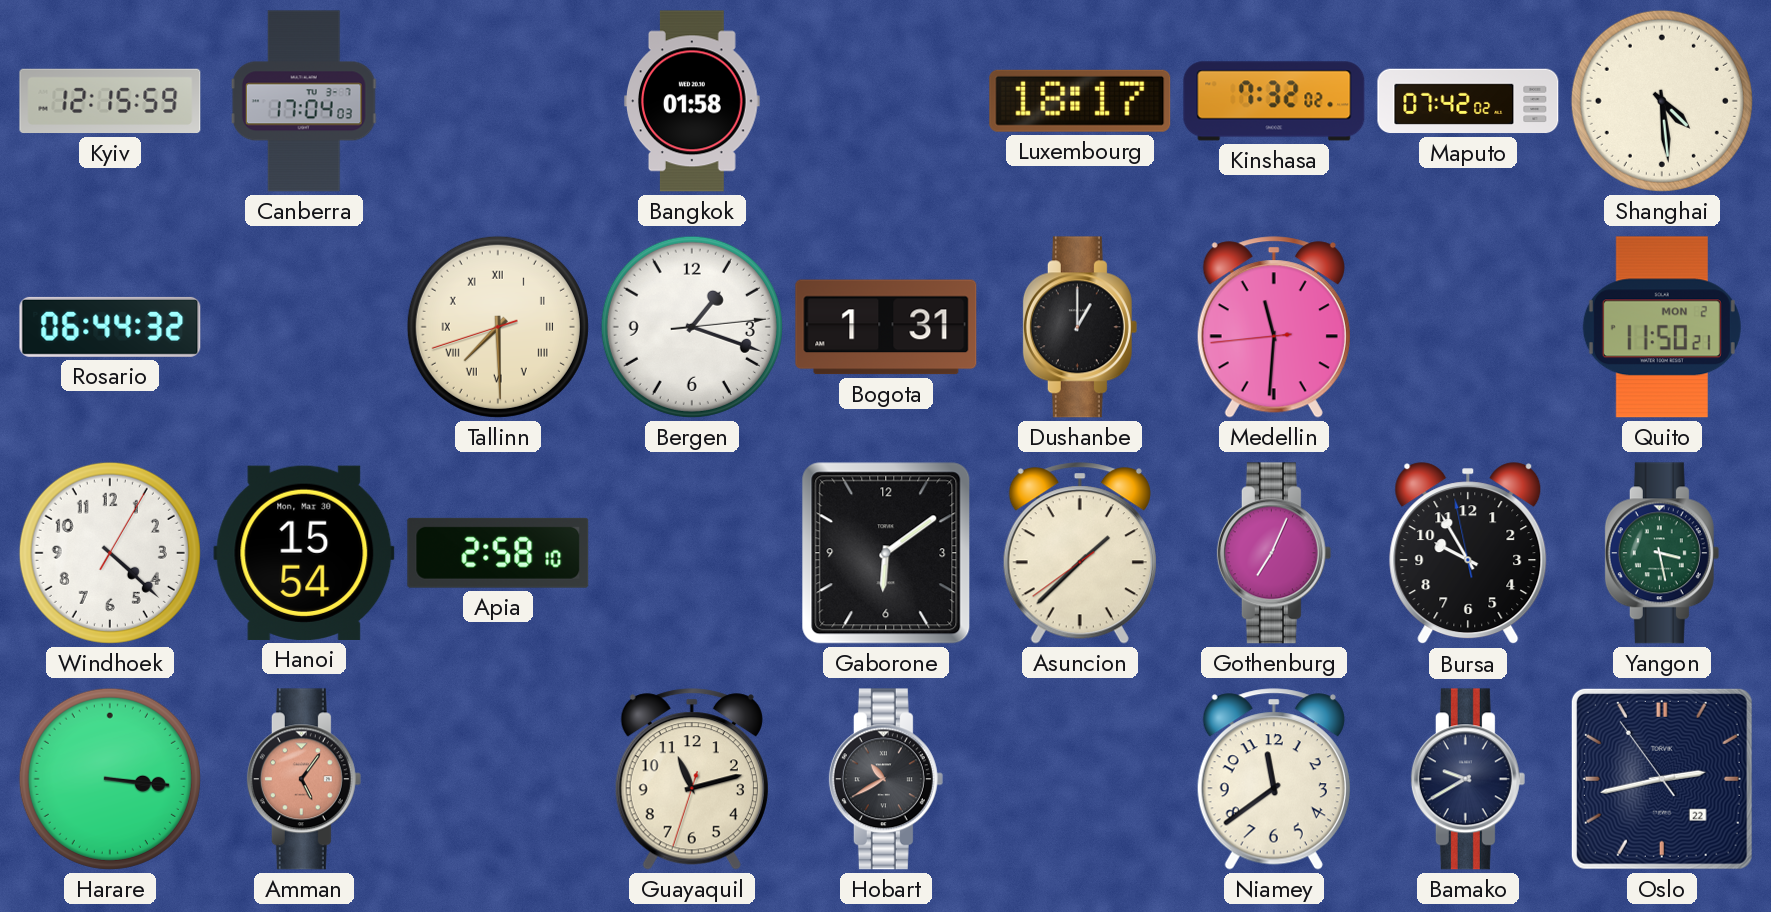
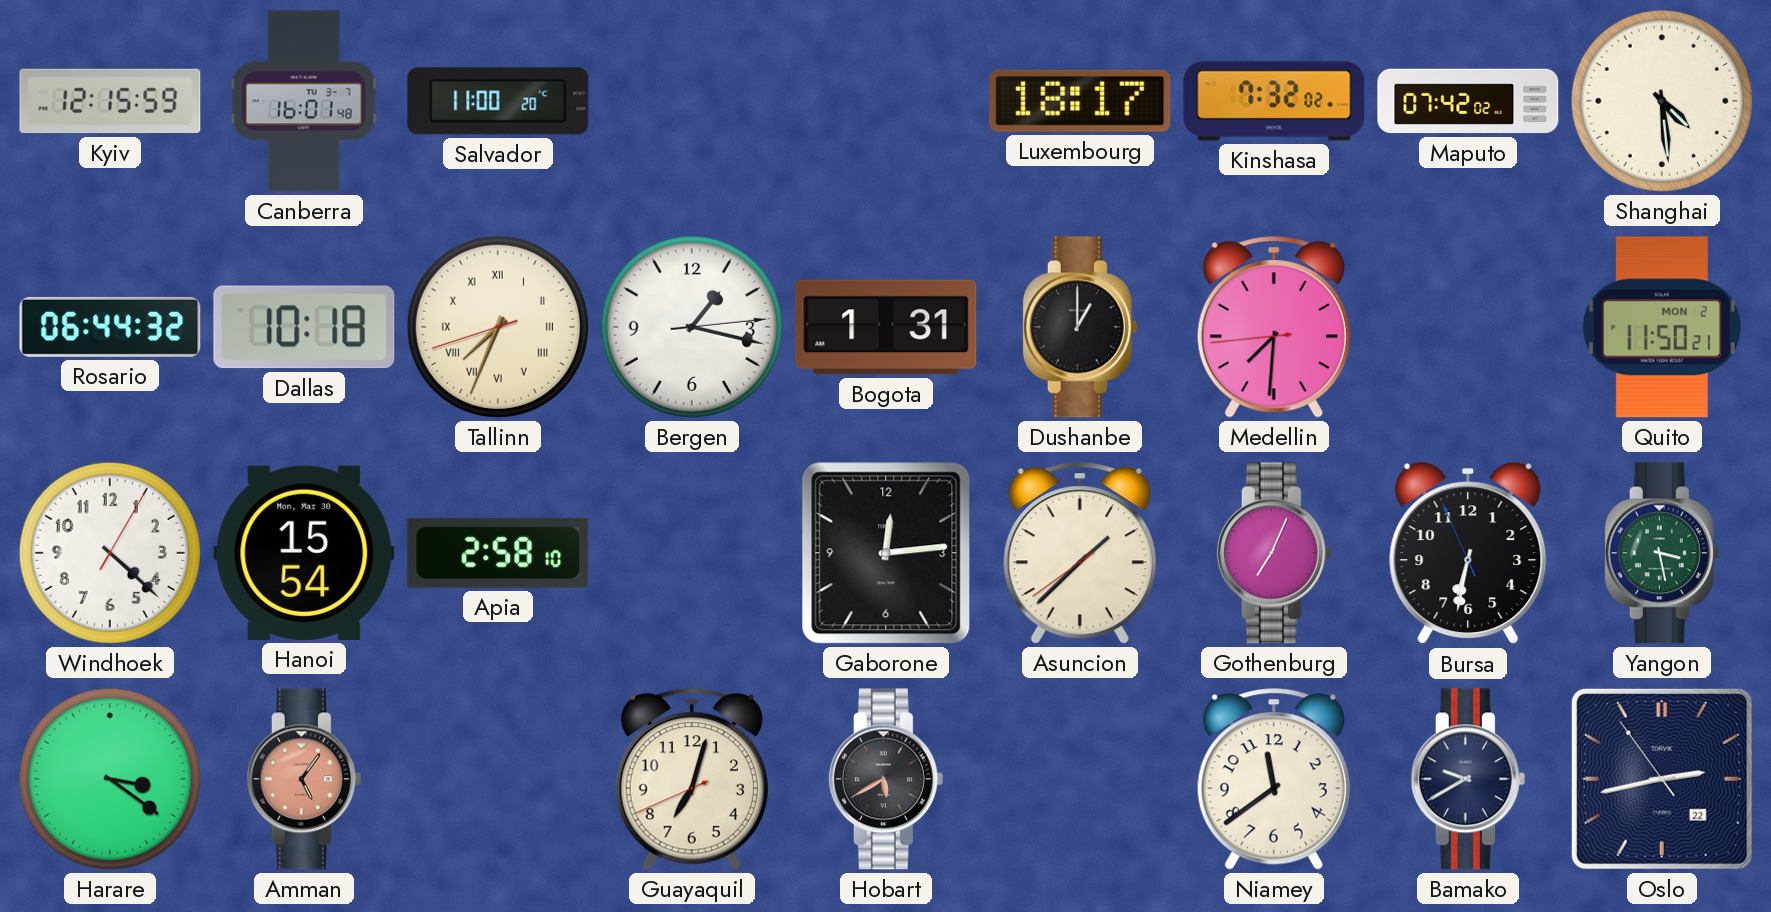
Canberra: 17:04 -> 16:01 (304, 101)
Salvador: none -> 11:00 (498, 101)
Bangkok: 01:58 -> none (693, 101)
Dallas: none -> 10:18 (304, 327)
Tallinn: 7:29 -> 7:33 (498, 327)
Bergen: 1:18 -> 1:17 (692, 327)
Medellin: 11:30 -> 7:30 (1274, 327)
Gaborone: 6:09 -> 12:14 (886, 553)
Bursa: 9:54 -> 6:31 (1468, 554)
Harare: 3:16 -> 3:21 (110, 779)
Guayaquil: 11:12 -> 7:02 (692, 779)
Hobart: 10:40 -> 5:40 (886, 779)
